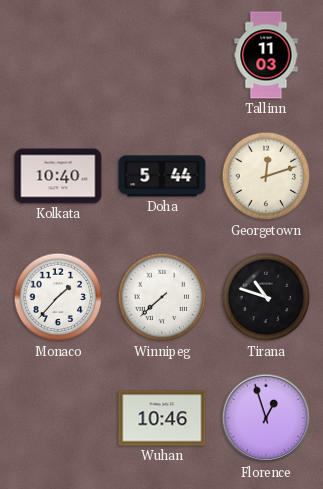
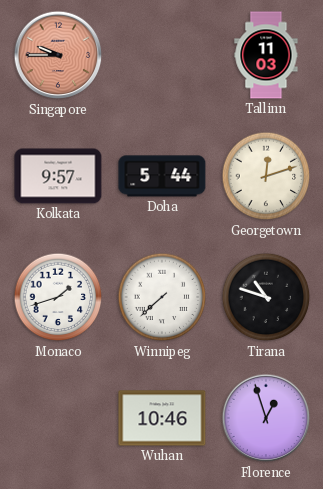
Singapore: none -> 9:45 (58, 55)
Kolkata: 10:40 -> 9:57 (58, 176)
Monaco: 1:37 -> 1:42 (58, 297)
